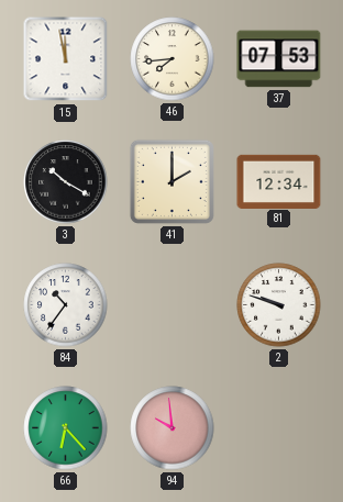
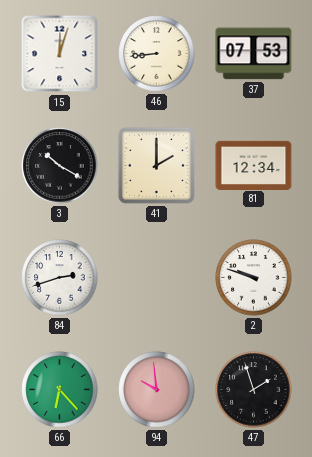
15: 11:58 -> 12:03 (60, 54)
46: 7:44 -> 8:44 (157, 54)
84: 10:36 -> 2:42 (60, 278)
47: none -> 1:57 (254, 390)
